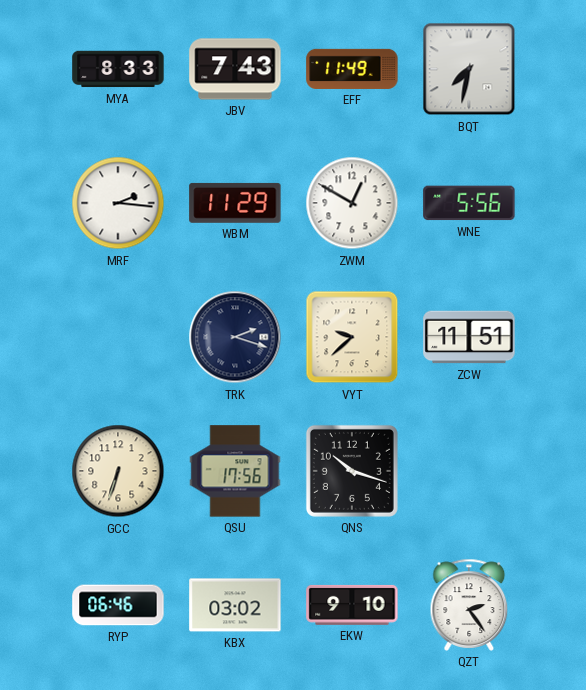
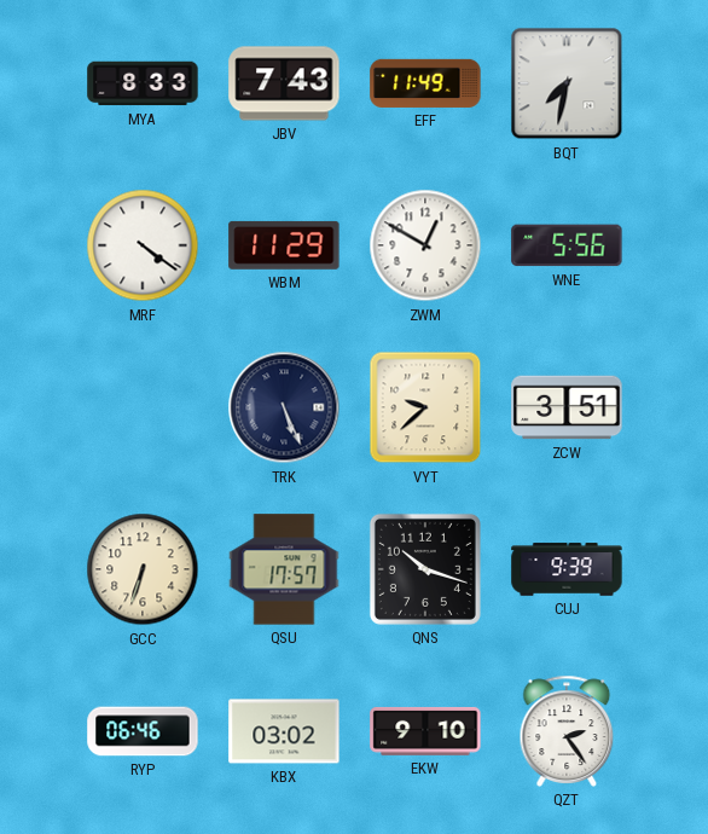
MRF: 2:16 -> 4:21 (143, 245)
TRK: 2:18 -> 5:26 (284, 407)
ZCW: 11:51 -> 3:51 (567, 407)
QSU: 17:56 -> 17:57 (284, 569)
CUJ: none -> 9:39 (567, 569)
